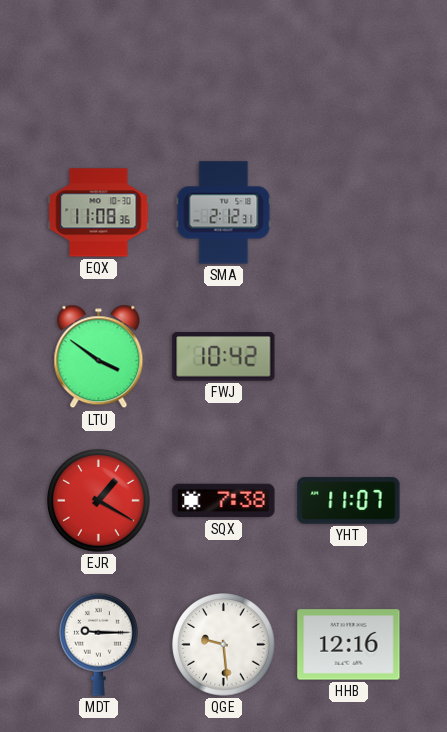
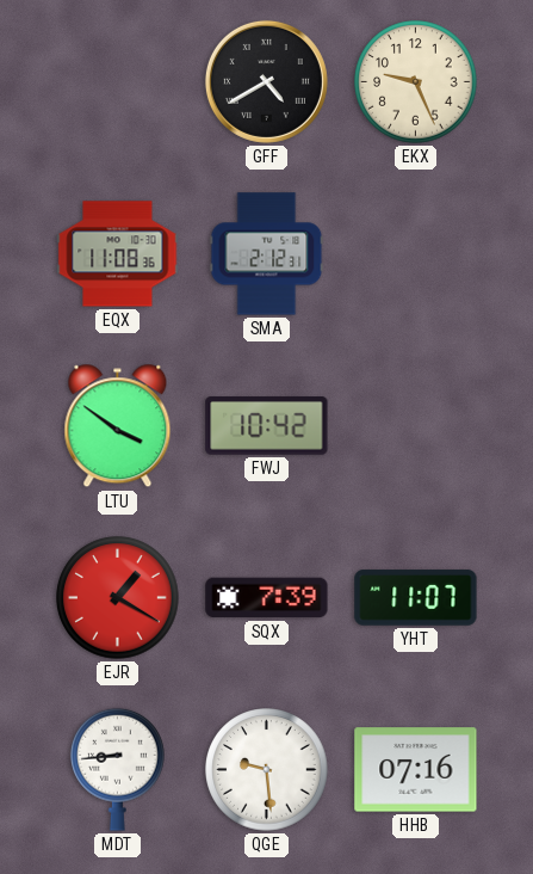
GFF: none -> 4:40 (266, 81)
EKX: none -> 9:26 (416, 82)
SQX: 7:38 -> 7:39 (267, 598)
MDT: 9:15 -> 8:44 (118, 769)
HHB: 12:16 -> 07:16 (416, 770)
